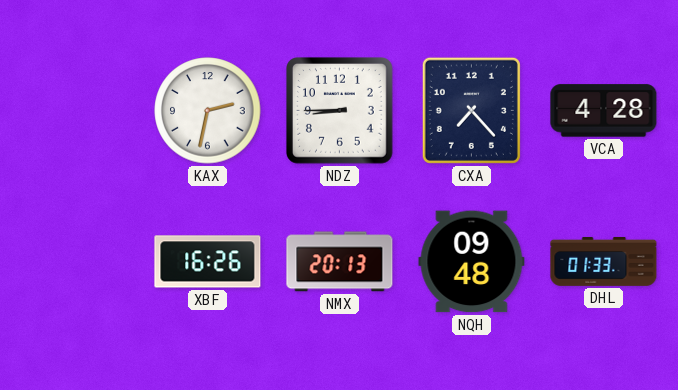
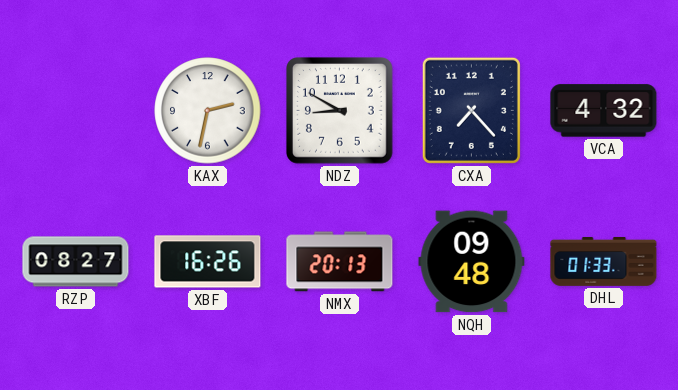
NDZ: 8:45 -> 8:50 (340, 111)
VCA: 4:28 -> 4:32 (604, 111)
RZP: none -> 08:27 (76, 262)
